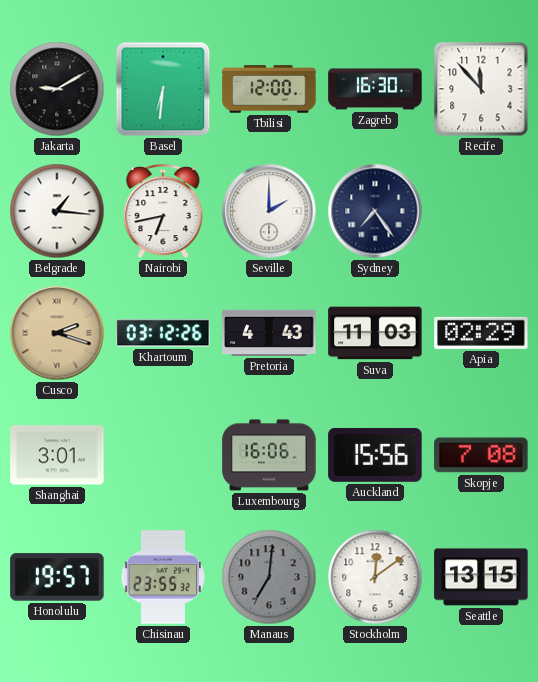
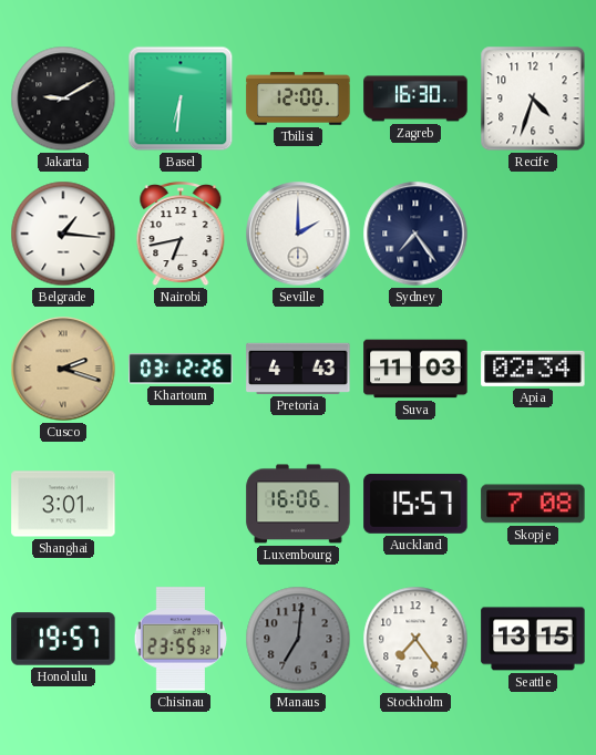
Recife: 11:53 -> 4:33 (533, 99)
Apia: 02:29 -> 02:34 (533, 369)
Auckland: 15:56 -> 15:57 (415, 504)
Stockholm: 12:09 -> 7:24 (415, 639)
